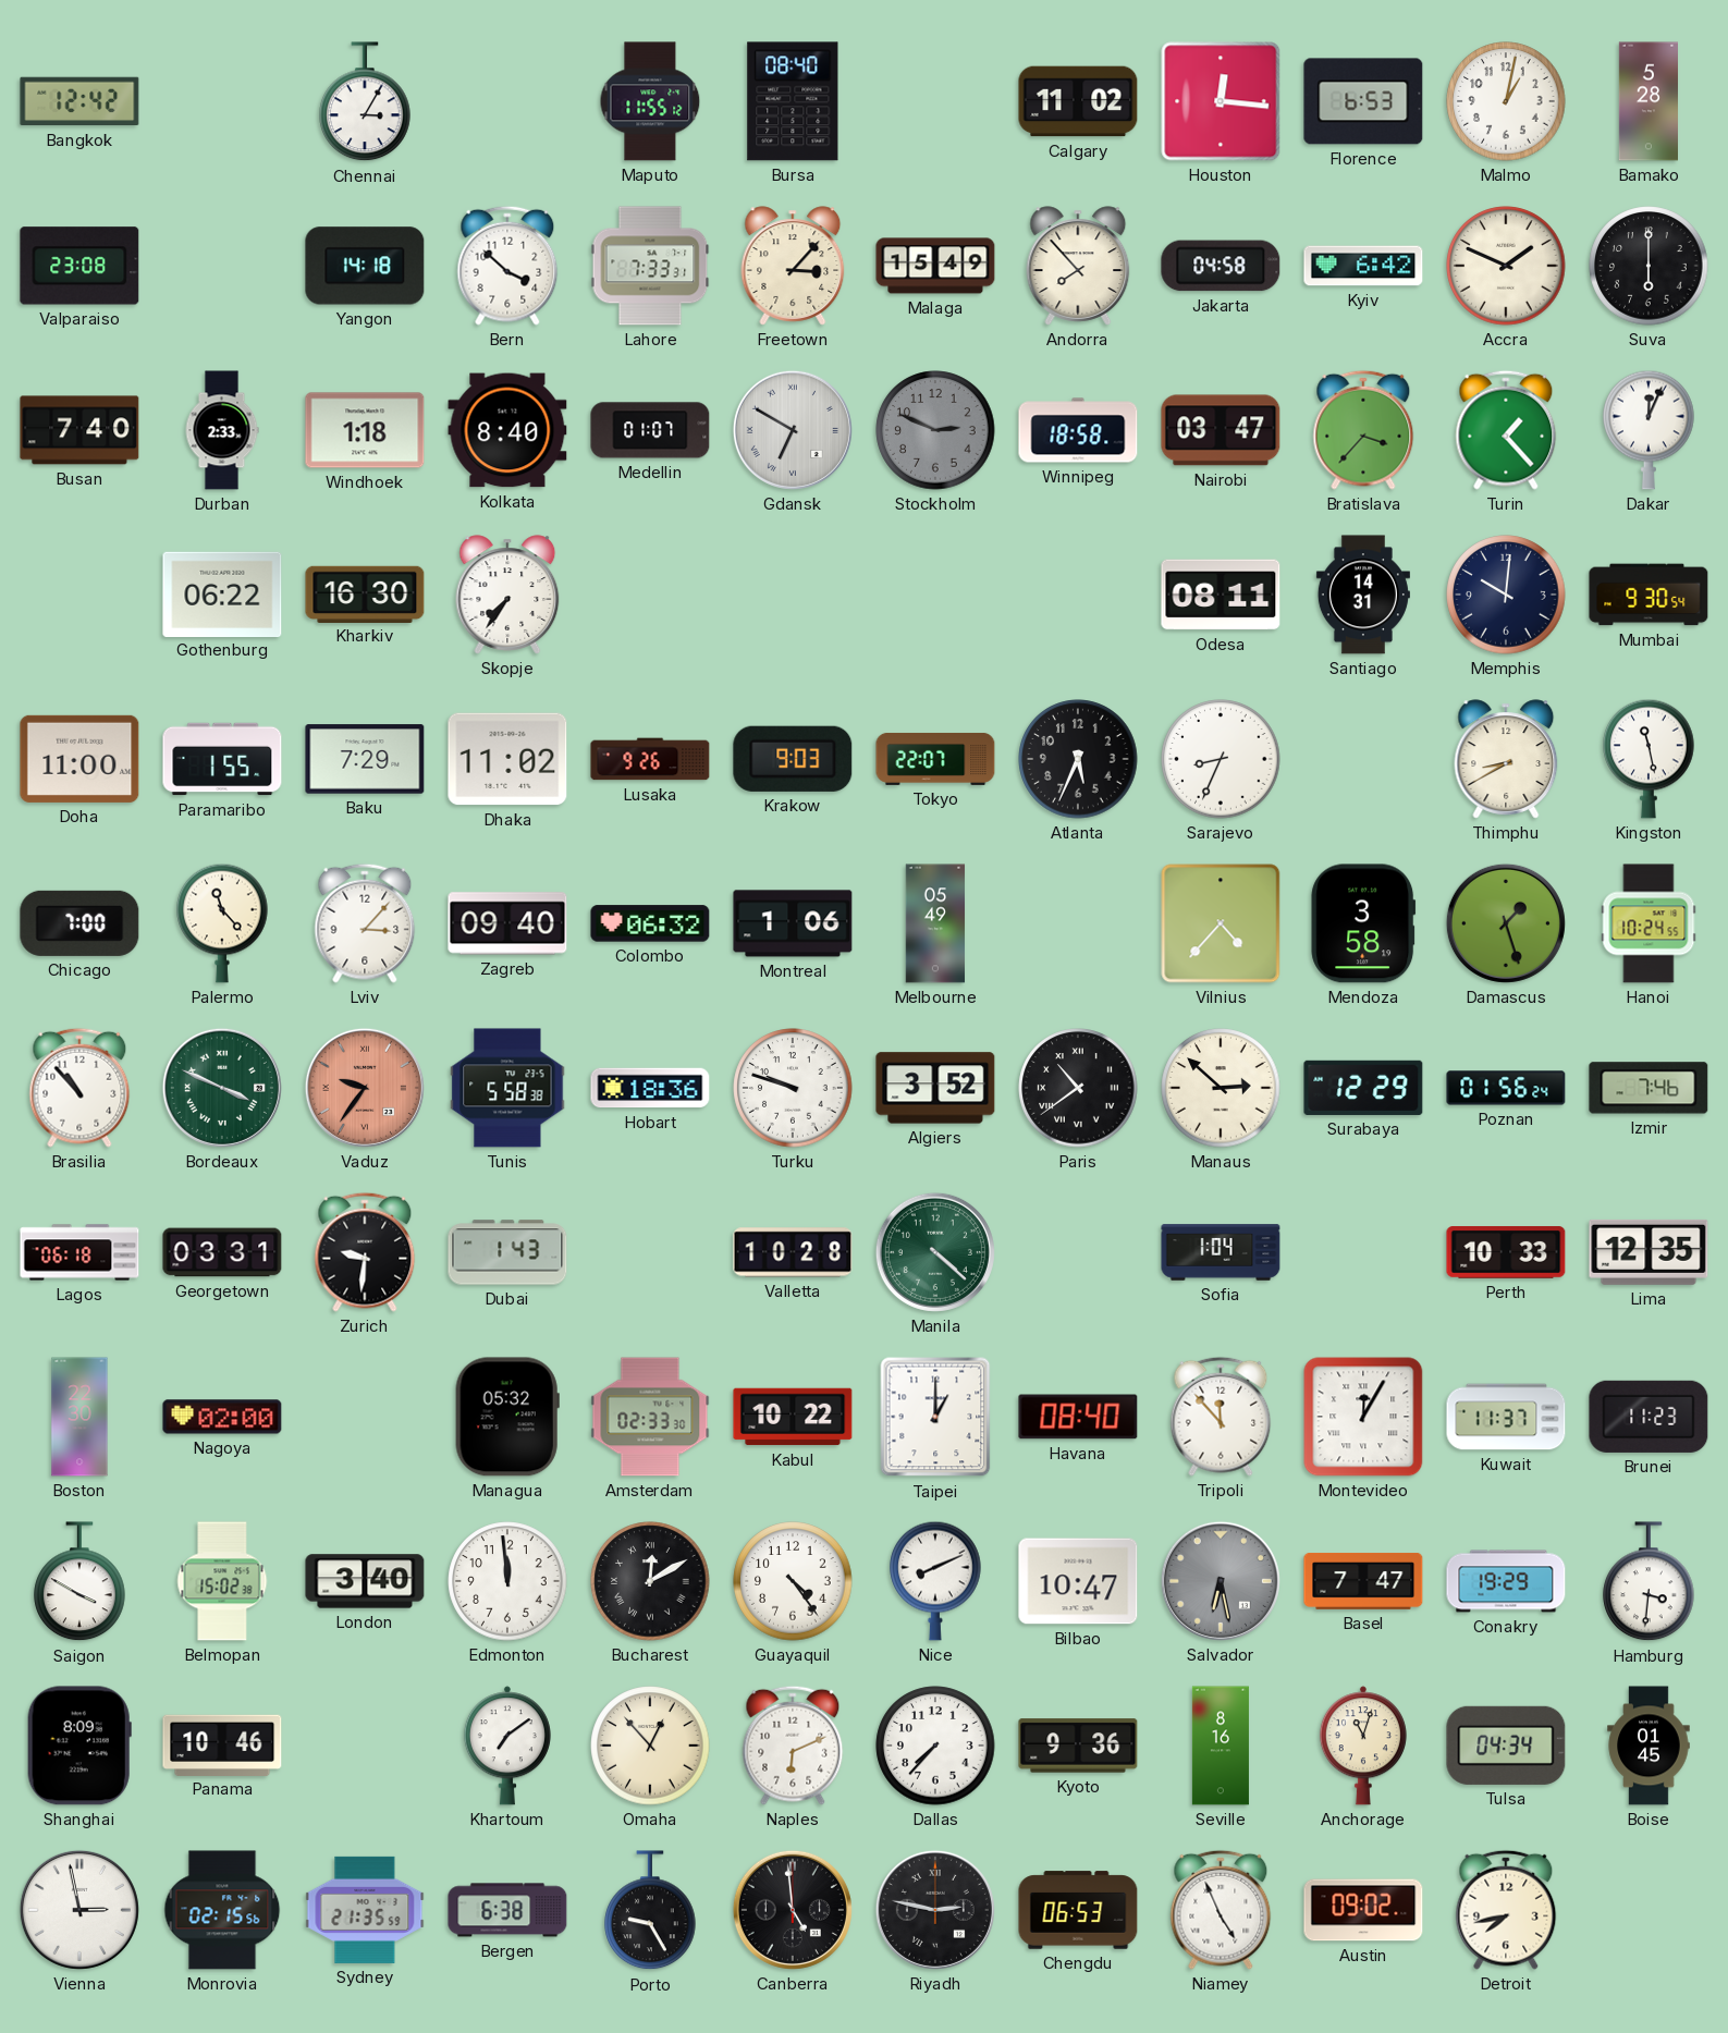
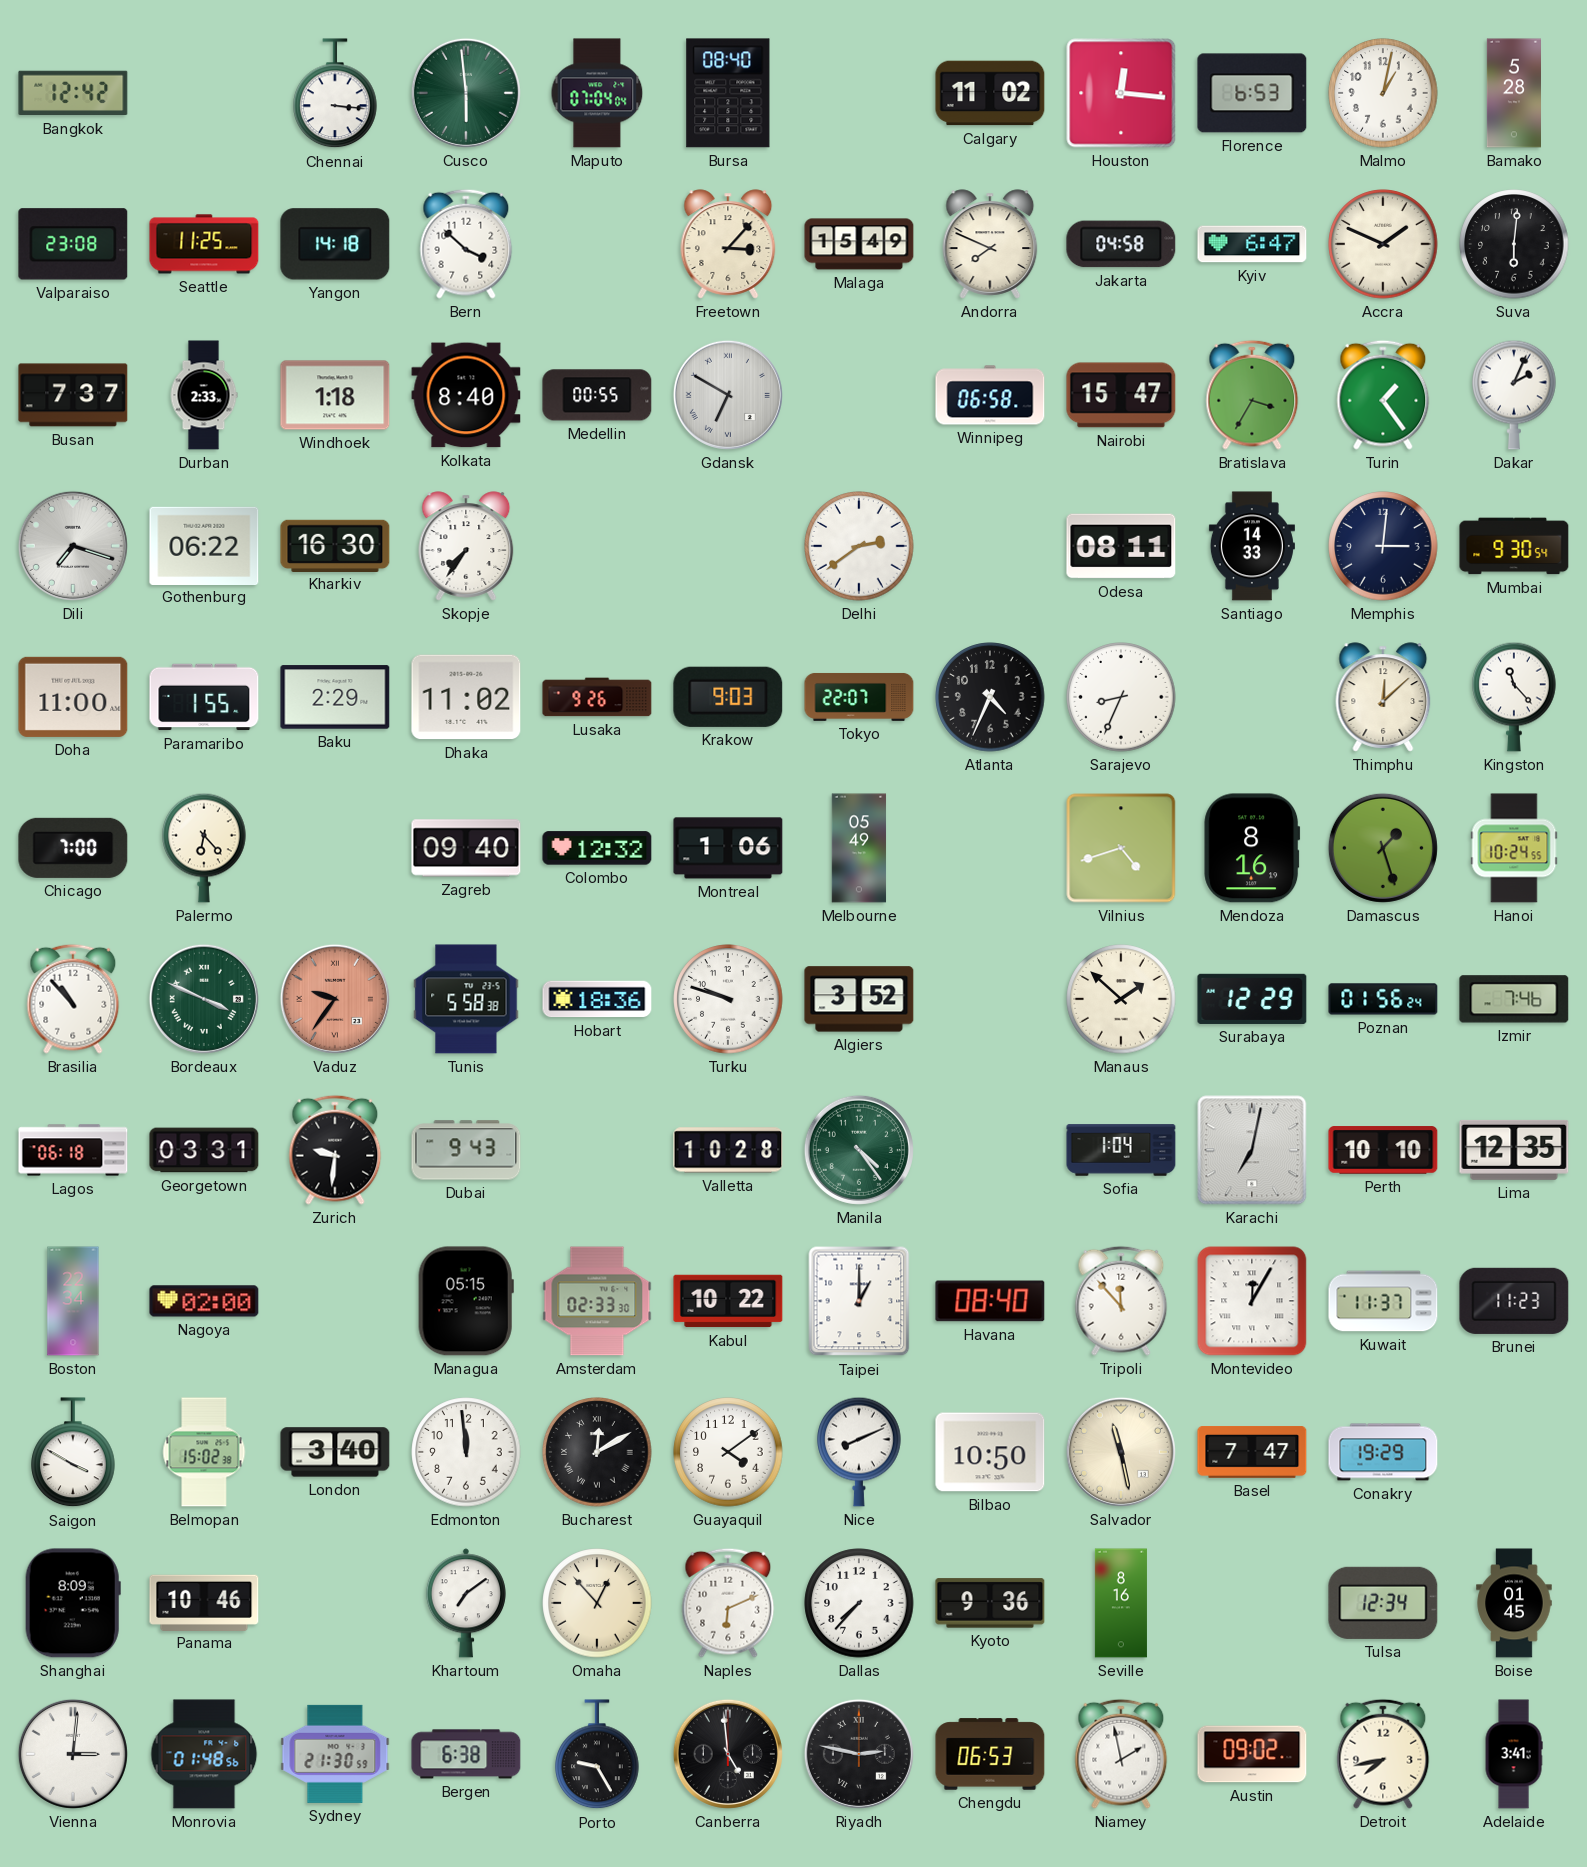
Chennai: 3:05 -> 3:16 (335, 94)
Cusco: none -> 5:59 (466, 93)
Maputo: 11:55 -> 07:04 (597, 93)
Seattle: none -> 11:25 (204, 244)
Lahore: 7:33 -> none (650, 266)
Andorra: 7:53 -> 7:49 (990, 244)
Kyiv: 6:42 -> 6:47 (1252, 244)
Suva: 6:00 -> 6:01 (1514, 244)
Busan: 7:40 -> 7:37 (73, 395)
Medellin: 01:07 -> 00:55 (597, 395)
Stockholm: 2:49 -> none (935, 430)
Winnipeg: 18:58 -> 06:58 (990, 395)
Nairobi: 03:47 -> 15:47 (1121, 395)
Bratislava: 3:37 -> 3:35 (1252, 395)
Turin: 1:23 -> 1:24 (1383, 395)
Dakar: 12:04 -> 2:04 (1514, 395)
Dili: none -> 7:18 (73, 546)
Delhi: none -> 2:39 (859, 546)
Santiago: 14:31 -> 14:33 (1252, 546)
Memphis: 10:01 -> 3:01 (1383, 546)
Baku: 7:29 -> 2:29 (335, 697)
Atlanta: 5:34 -> 4:34 (990, 697)
Thimphu: 8:40 -> 12:08 (1383, 697)
Kingston: 11:28 -> 11:23 (1514, 697)
Palermo: 11:23 -> 6:23 (204, 848)
Lviv: 3:07 -> none (365, 923)
Colombo: 06:32 -> 12:32 (597, 848)
Vilnius: 4:37 -> 4:42 (1121, 848)
Mendoza: 3:58 -> 8:16 (1252, 848)
Paris: 10:39 -> none (1078, 1088)
Manaus: 2:52 -> 1:52 (1121, 999)
Dubai: 1:43 -> 9:43 (466, 1150)
Manila: 4:22 -> 4:24 (859, 1150)
Karachi: none -> 7:02 (1252, 1150)
Perth: 10:33 -> 10:10 (1383, 1150)
Boston: 22:30 -> 22:34 (73, 1301)
Managua: 05:32 -> 05:15 (466, 1301)
Guayaquil: 4:24 -> 4:09 (728, 1452)
Bilbao: 10:47 -> 10:50 (990, 1452)
Salvador: 6:28 -> 11:28 (1121, 1452)
Salvador dial: grey -> cream (1121, 1452)
Hamburg: 3:31 -> none (1649, 1582)
Anchorage: 11:03 -> none (1363, 1746)
Tulsa: 04:34 -> 12:34 (1383, 1603)
Vienna: 2:58 -> 3:01 (73, 1754)
Monrovia: 02:15 -> 01:48 (204, 1754)
Sydney: 21:35 -> 21:30 (335, 1754)
Niamey: 4:56 -> 1:58 (1121, 1754)
Adelaide: none -> 3:41 (1514, 1754)
